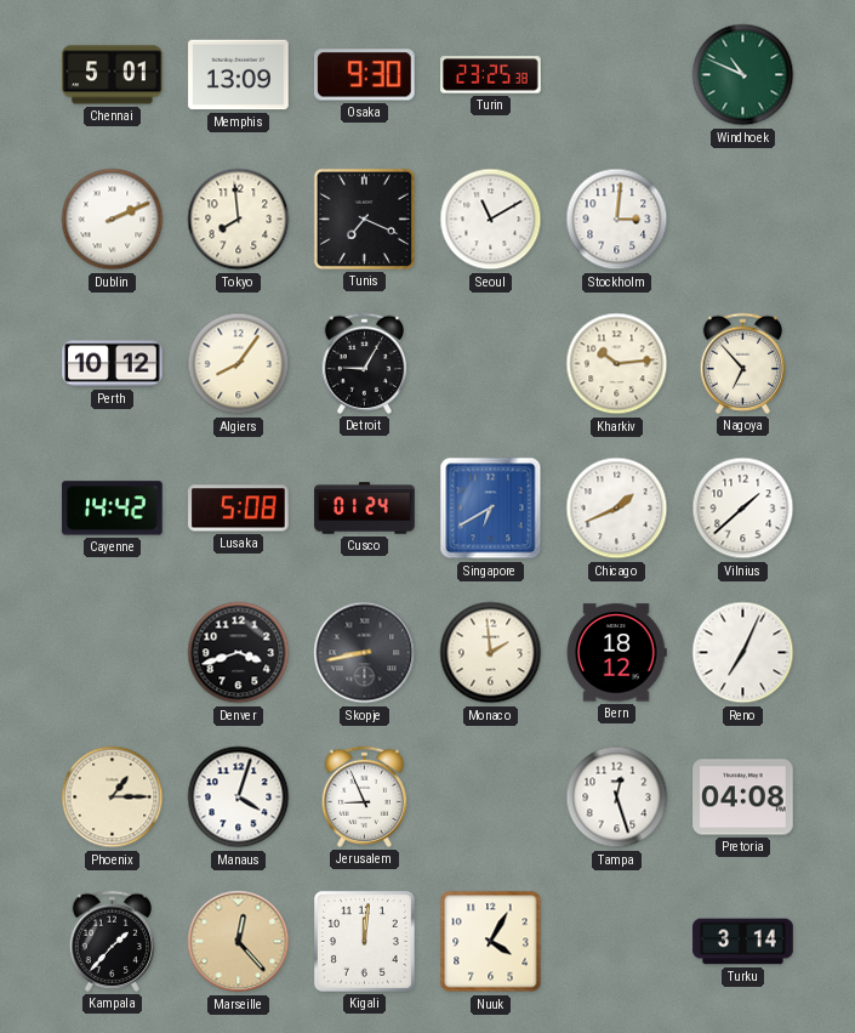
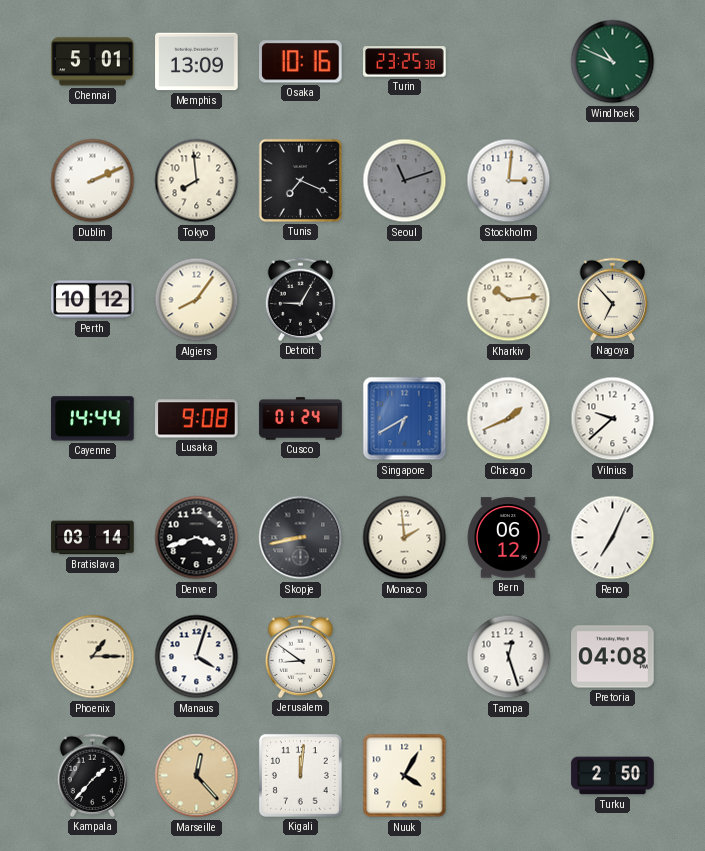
Osaka: 9:30 -> 10:16 (301, 62)
Seoul: 11:10 -> 11:12 (405, 181)
Seoul dial: white -> grey (405, 181)
Cayenne: 14:42 -> 14:44 (93, 419)
Lusaka: 5:08 -> 9:08 (197, 419)
Vilnius: 1:38 -> 9:38 (613, 419)
Bratislava: none -> 03:14 (93, 538)
Bern: 18:12 -> 06:12 (508, 538)
Jerusalem: 8:56 -> 8:51 (300, 656)
Turku: 3:14 -> 2:50 (613, 776)
